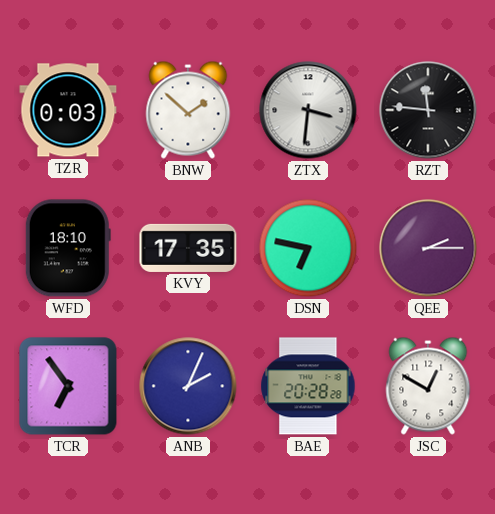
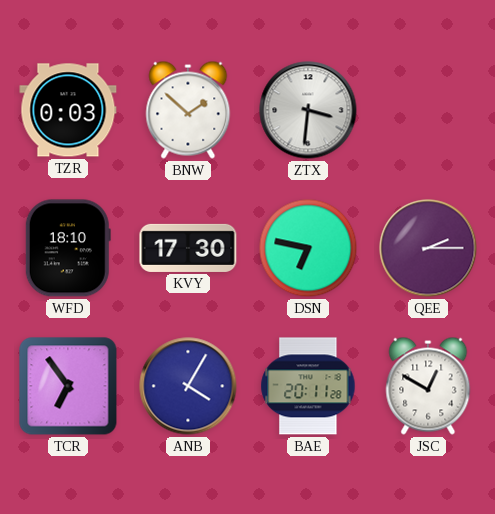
RZT: 11:46 -> none (428, 110)
KVY: 17:35 -> 17:30 (188, 248)
ANB: 2:04 -> 4:05 (188, 386)
BAE: 20:28 -> 20:11 (308, 386)
